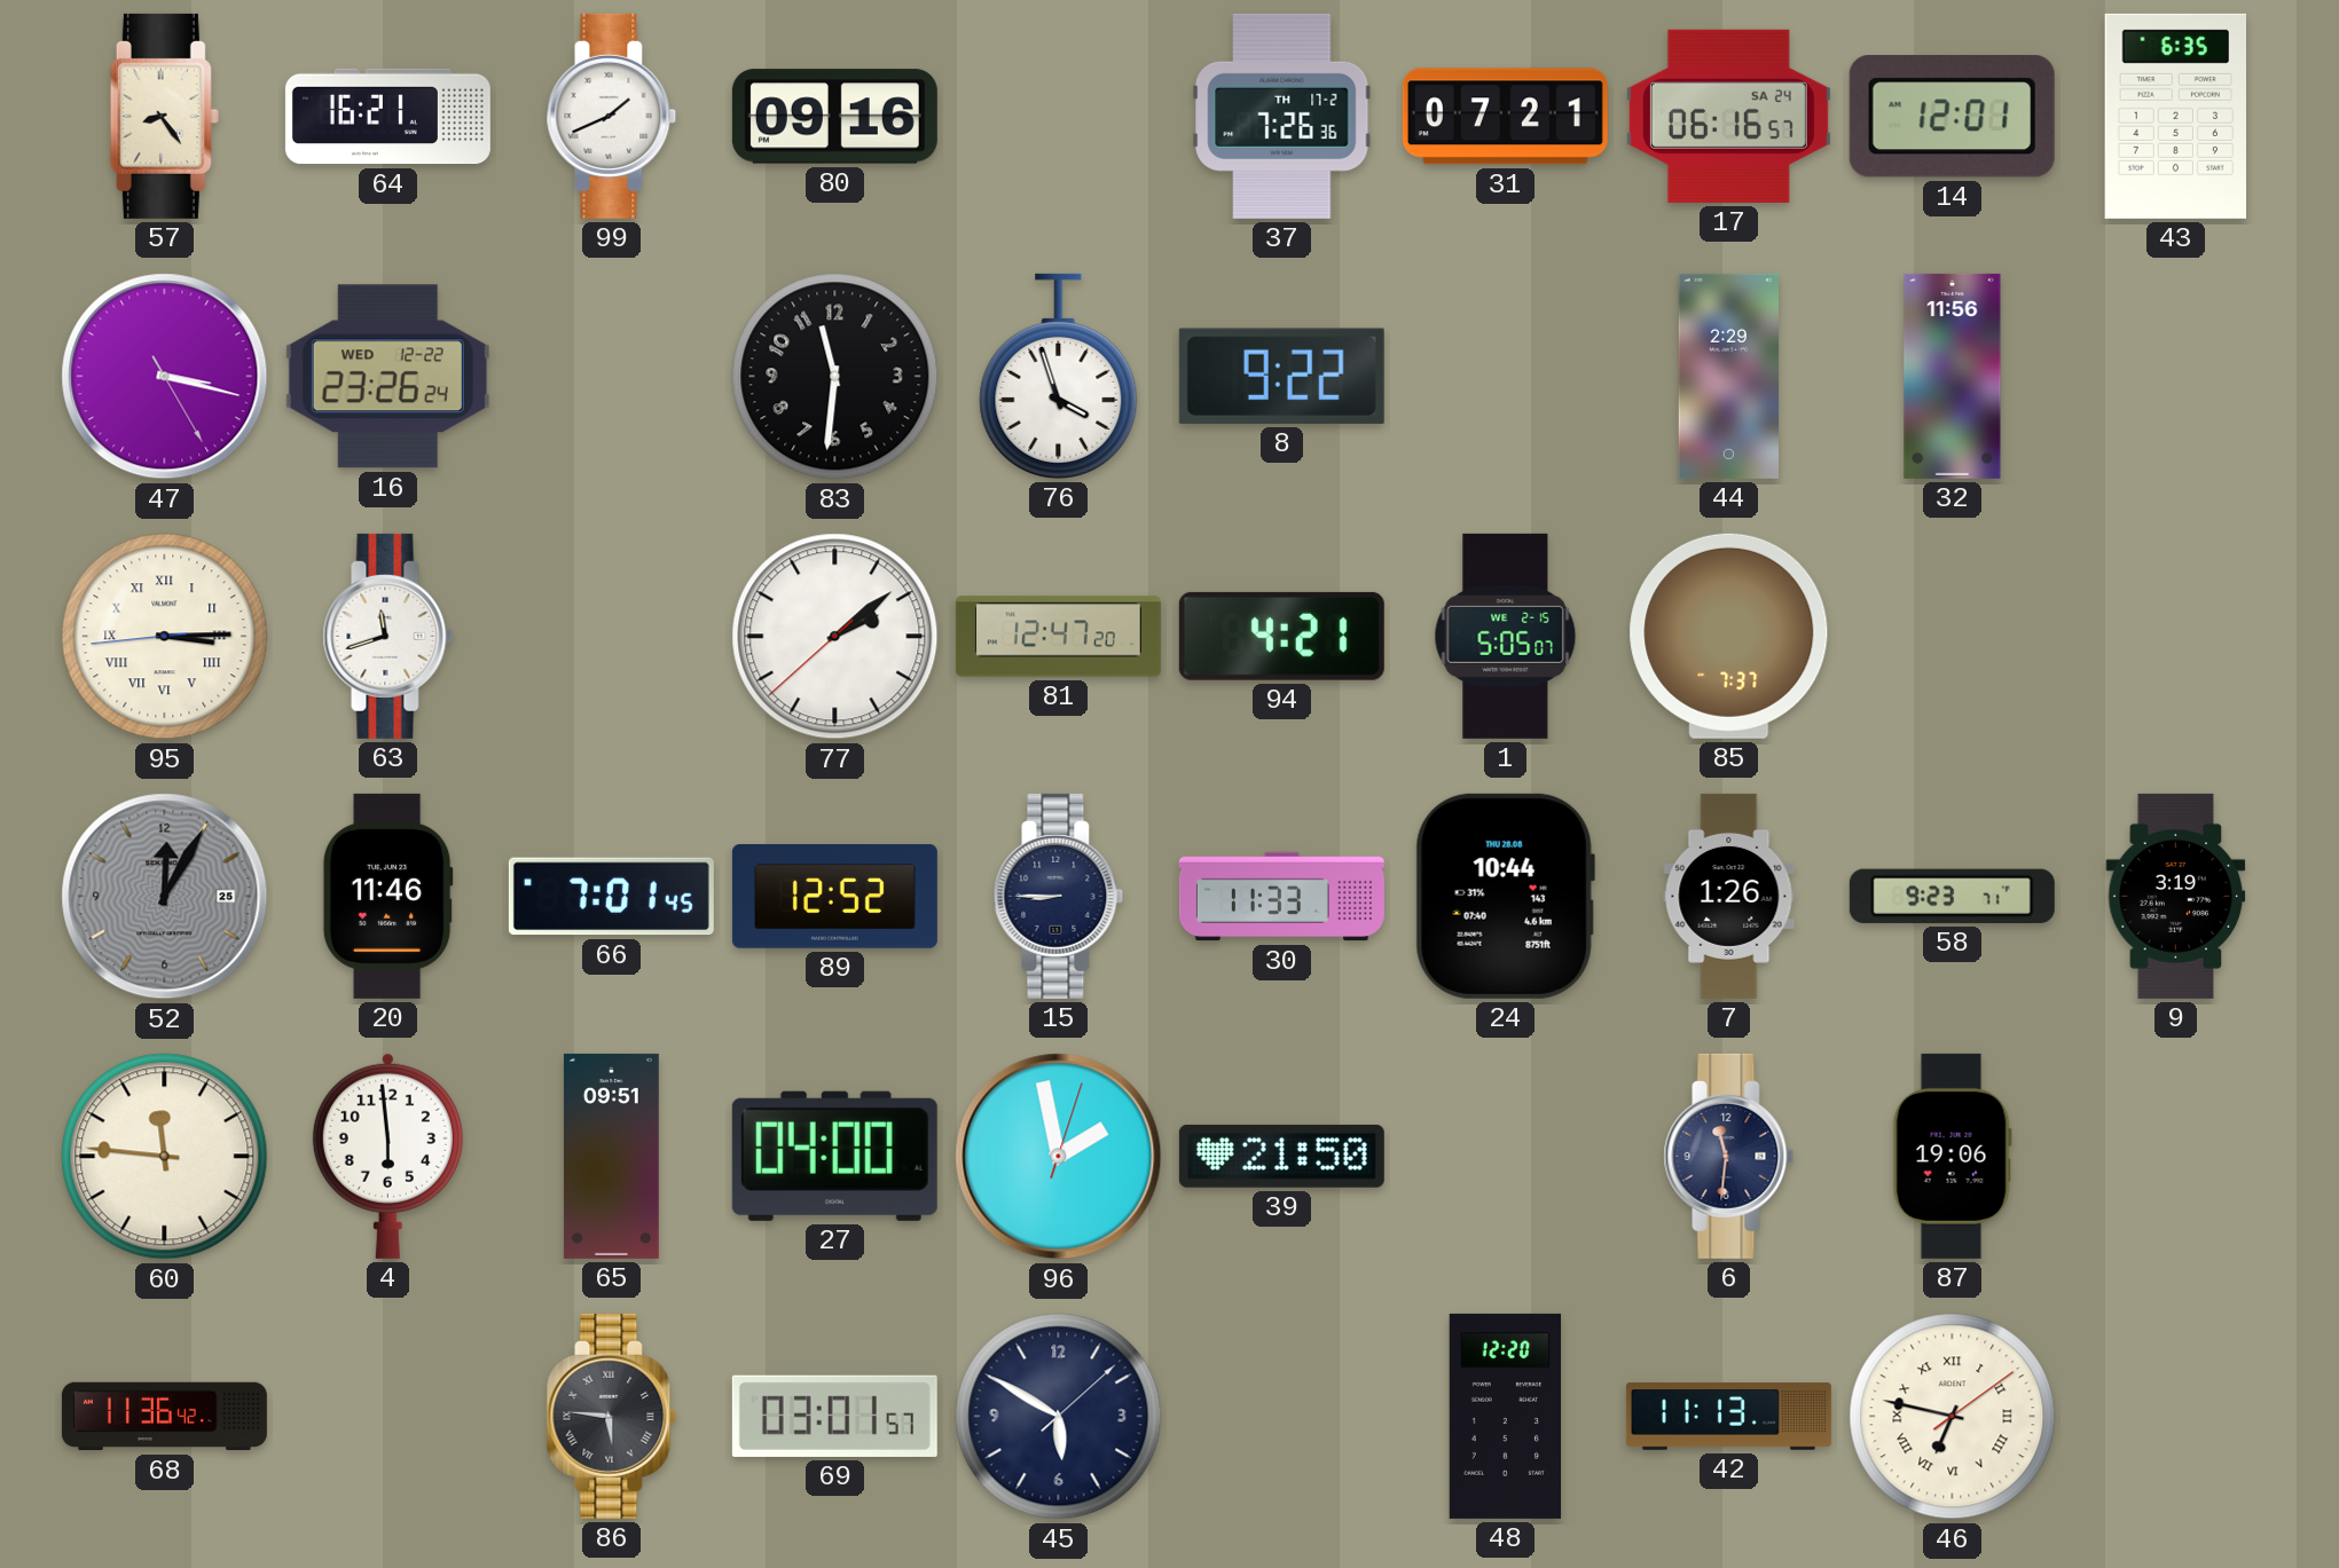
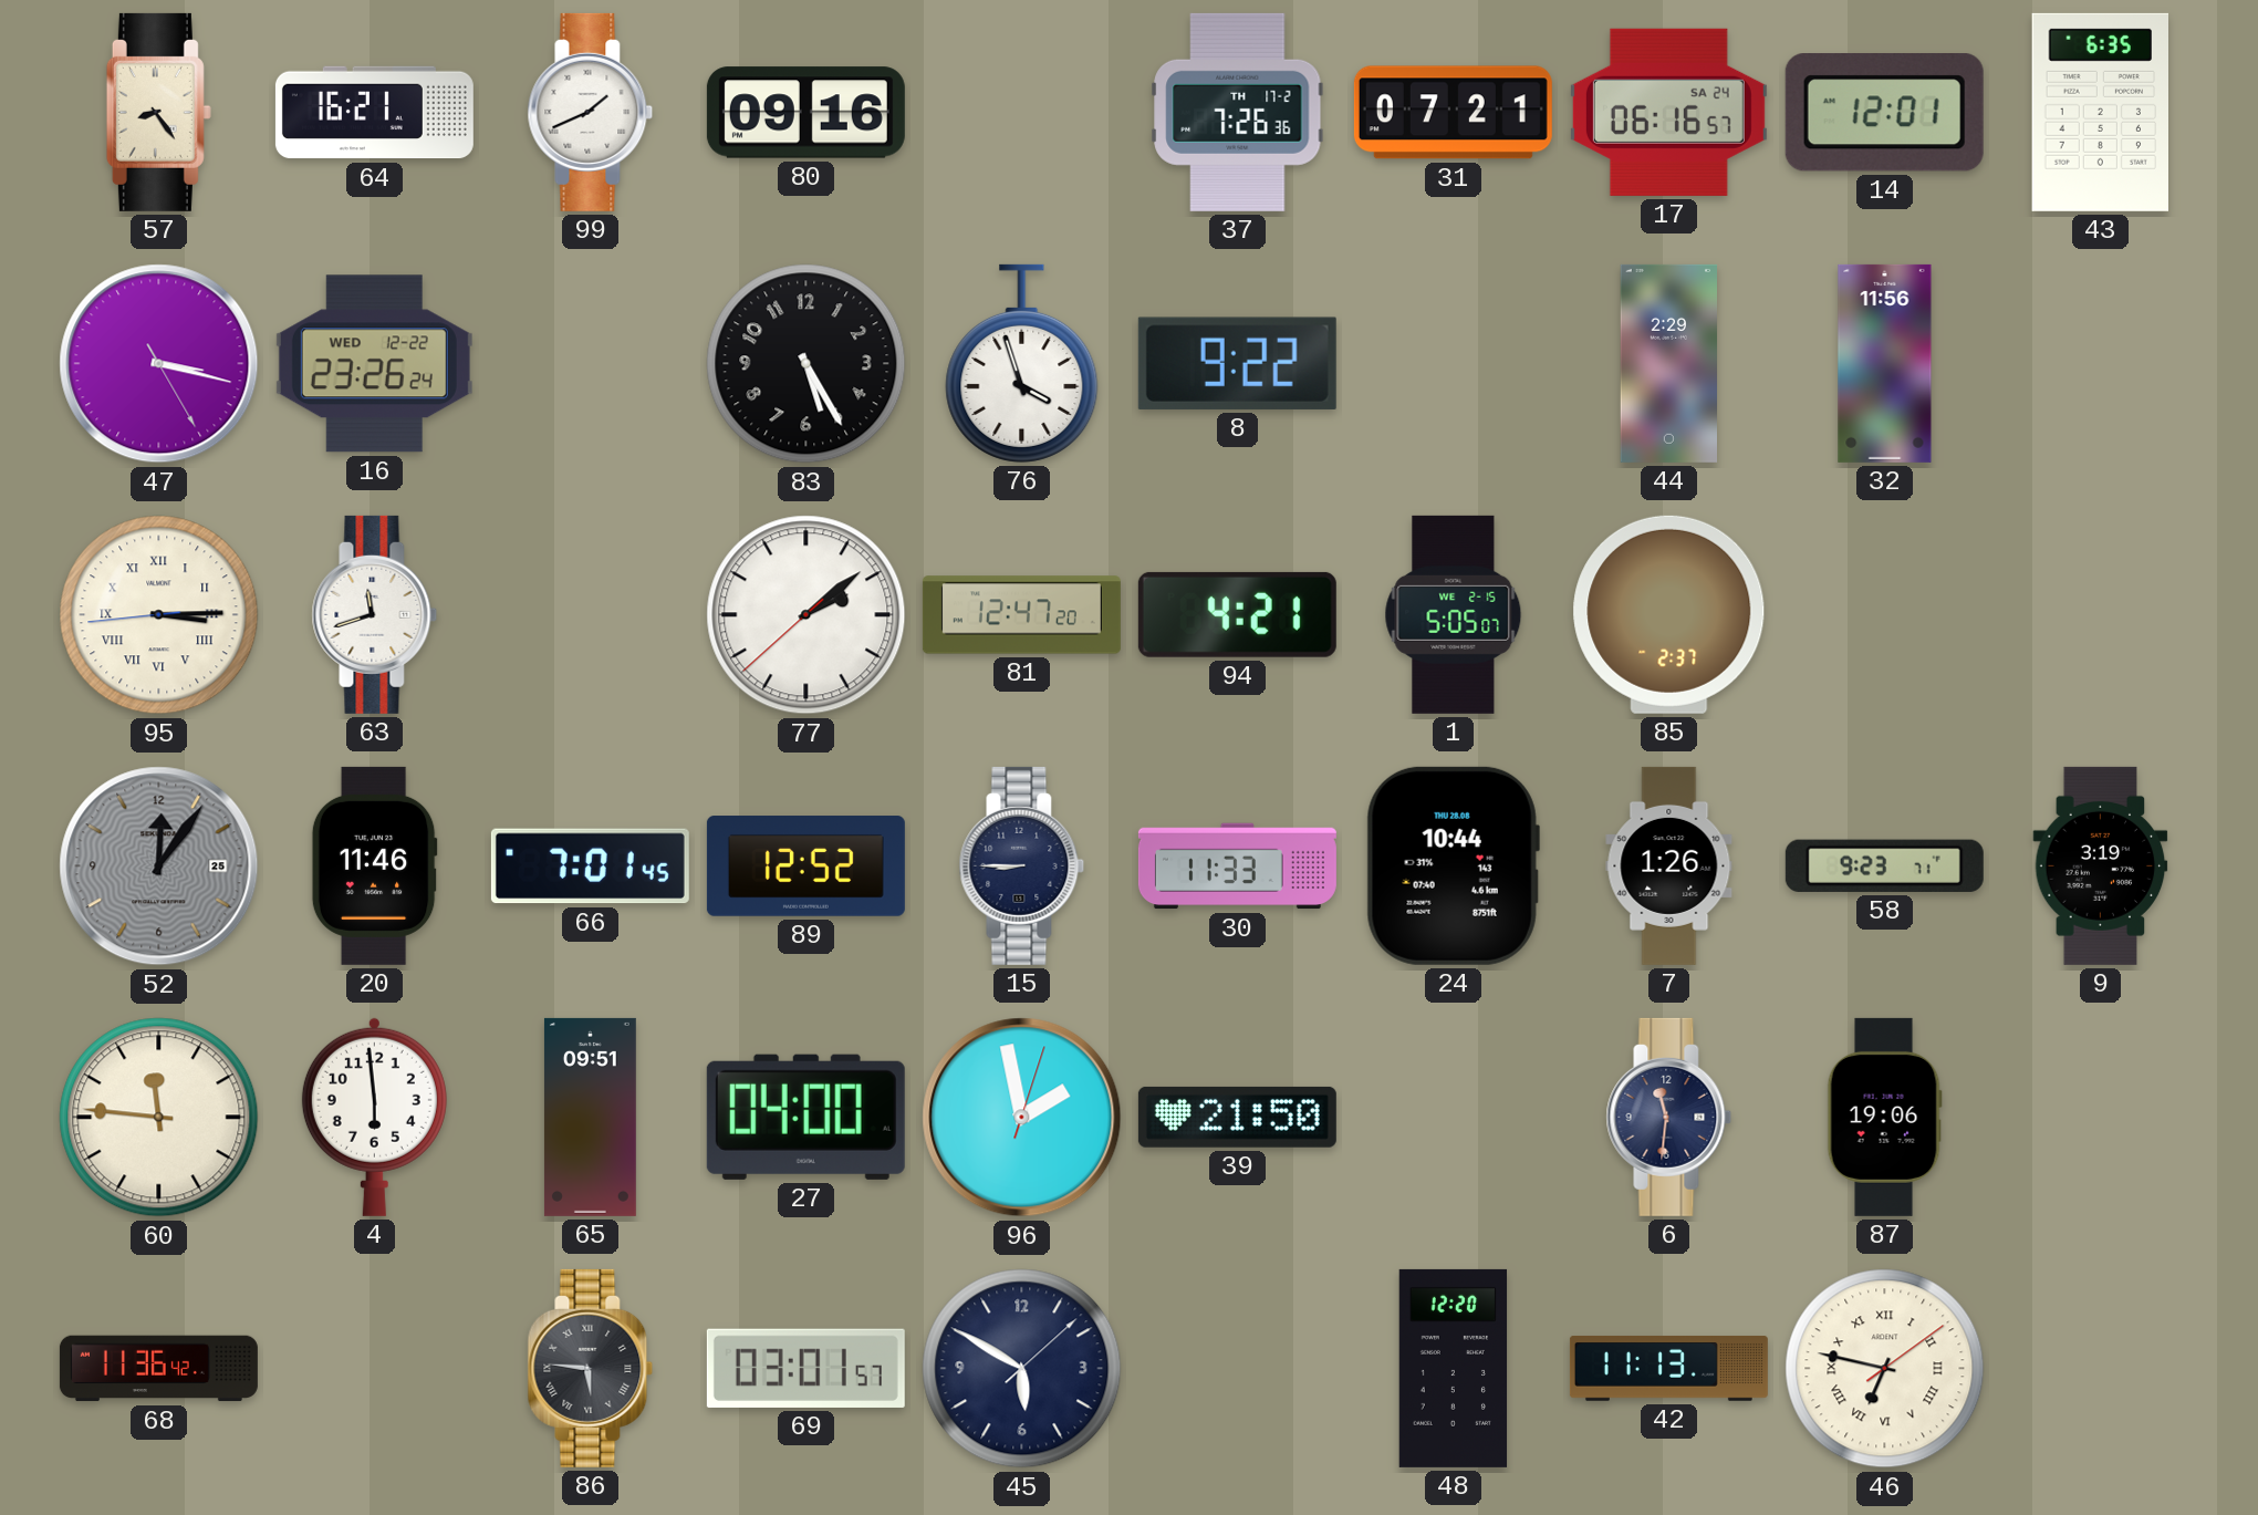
83: 11:31 -> 5:25 (807, 364)
85: 7:37 -> 2:37 (1669, 614)
52: 12:05 -> 12:06 (159, 867)
